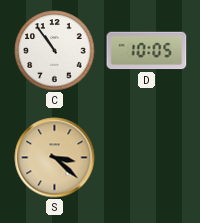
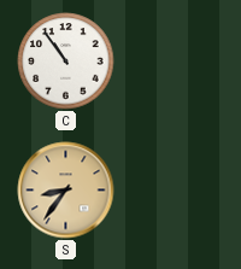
D: 10:05 -> none (147, 51)
S: 3:22 -> 8:36 (66, 191)
